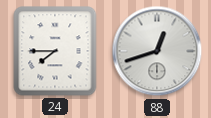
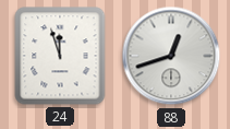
24: 7:45 -> 11:57 (60, 56)
